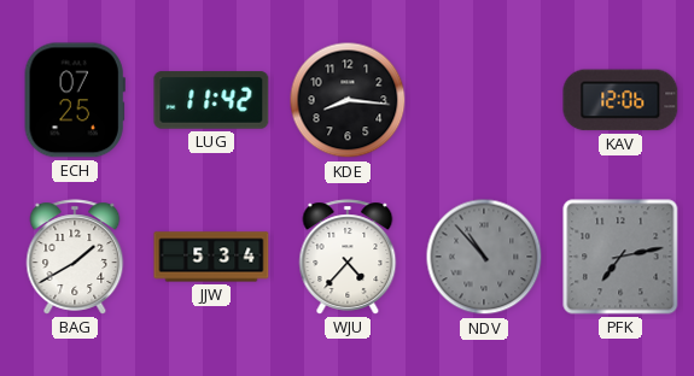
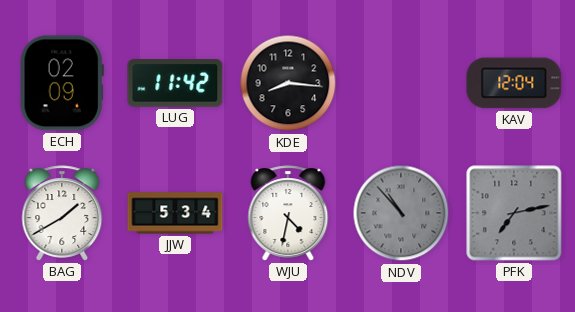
ECH: 07:25 -> 02:09 (62, 83)
KAV: 12:06 -> 12:04 (514, 83)
WJU: 4:37 -> 4:32 (288, 213)
